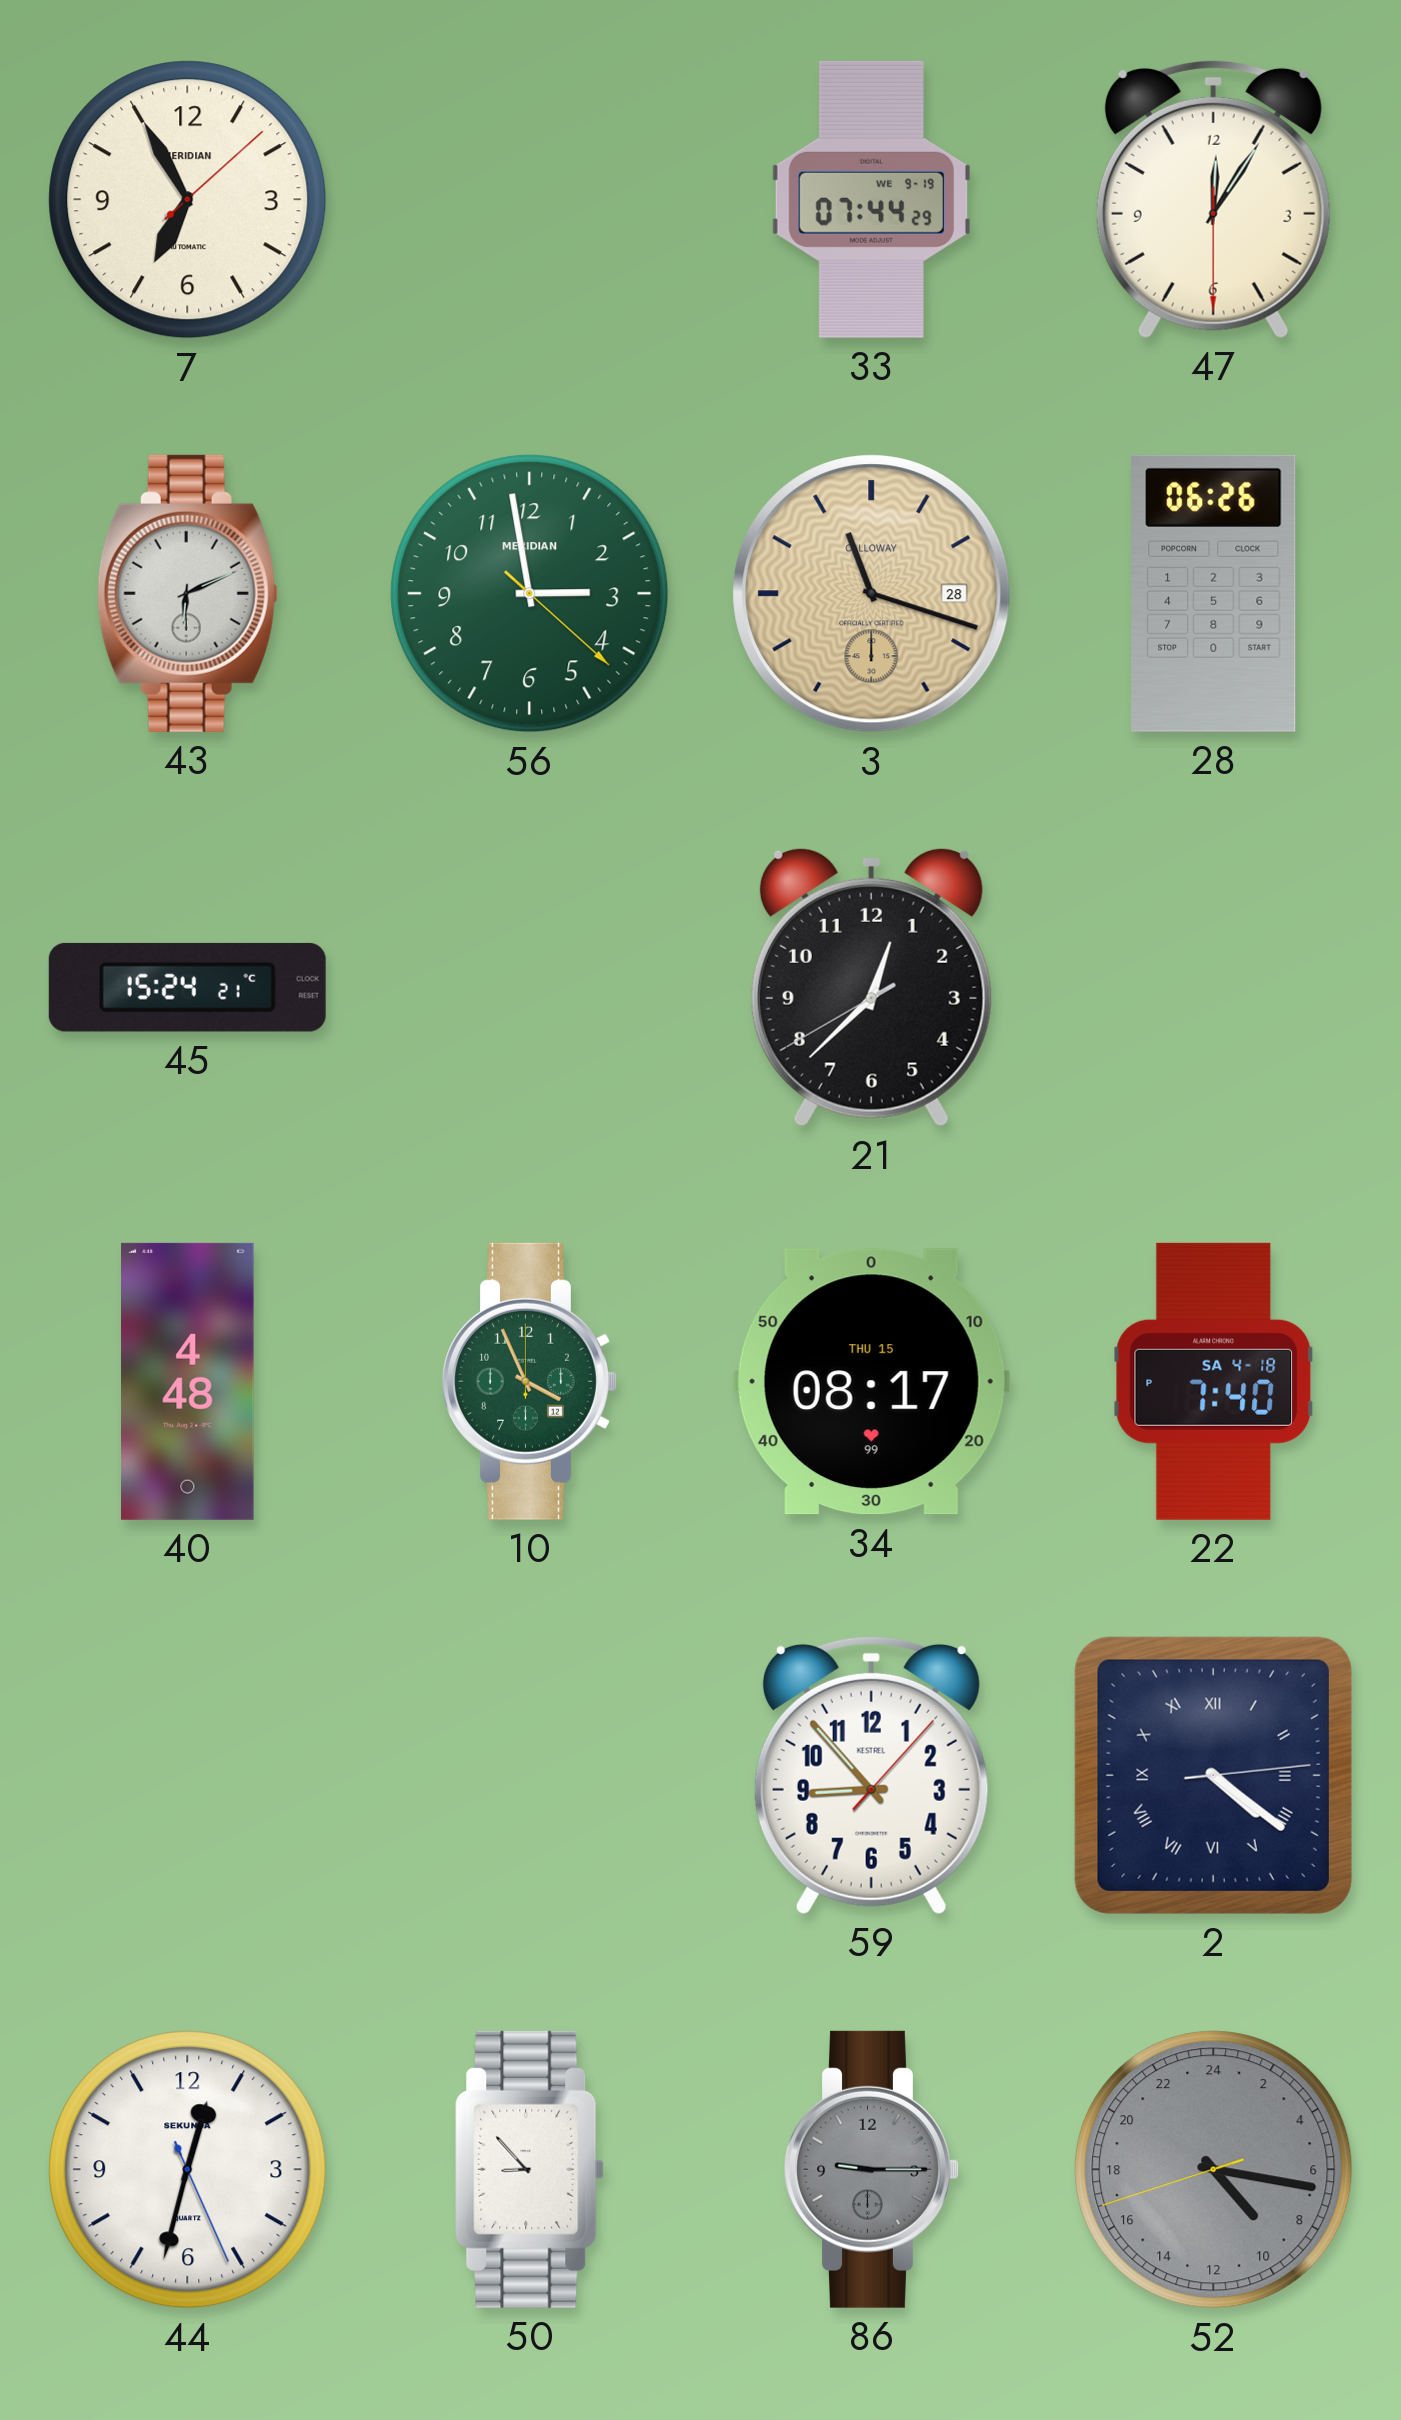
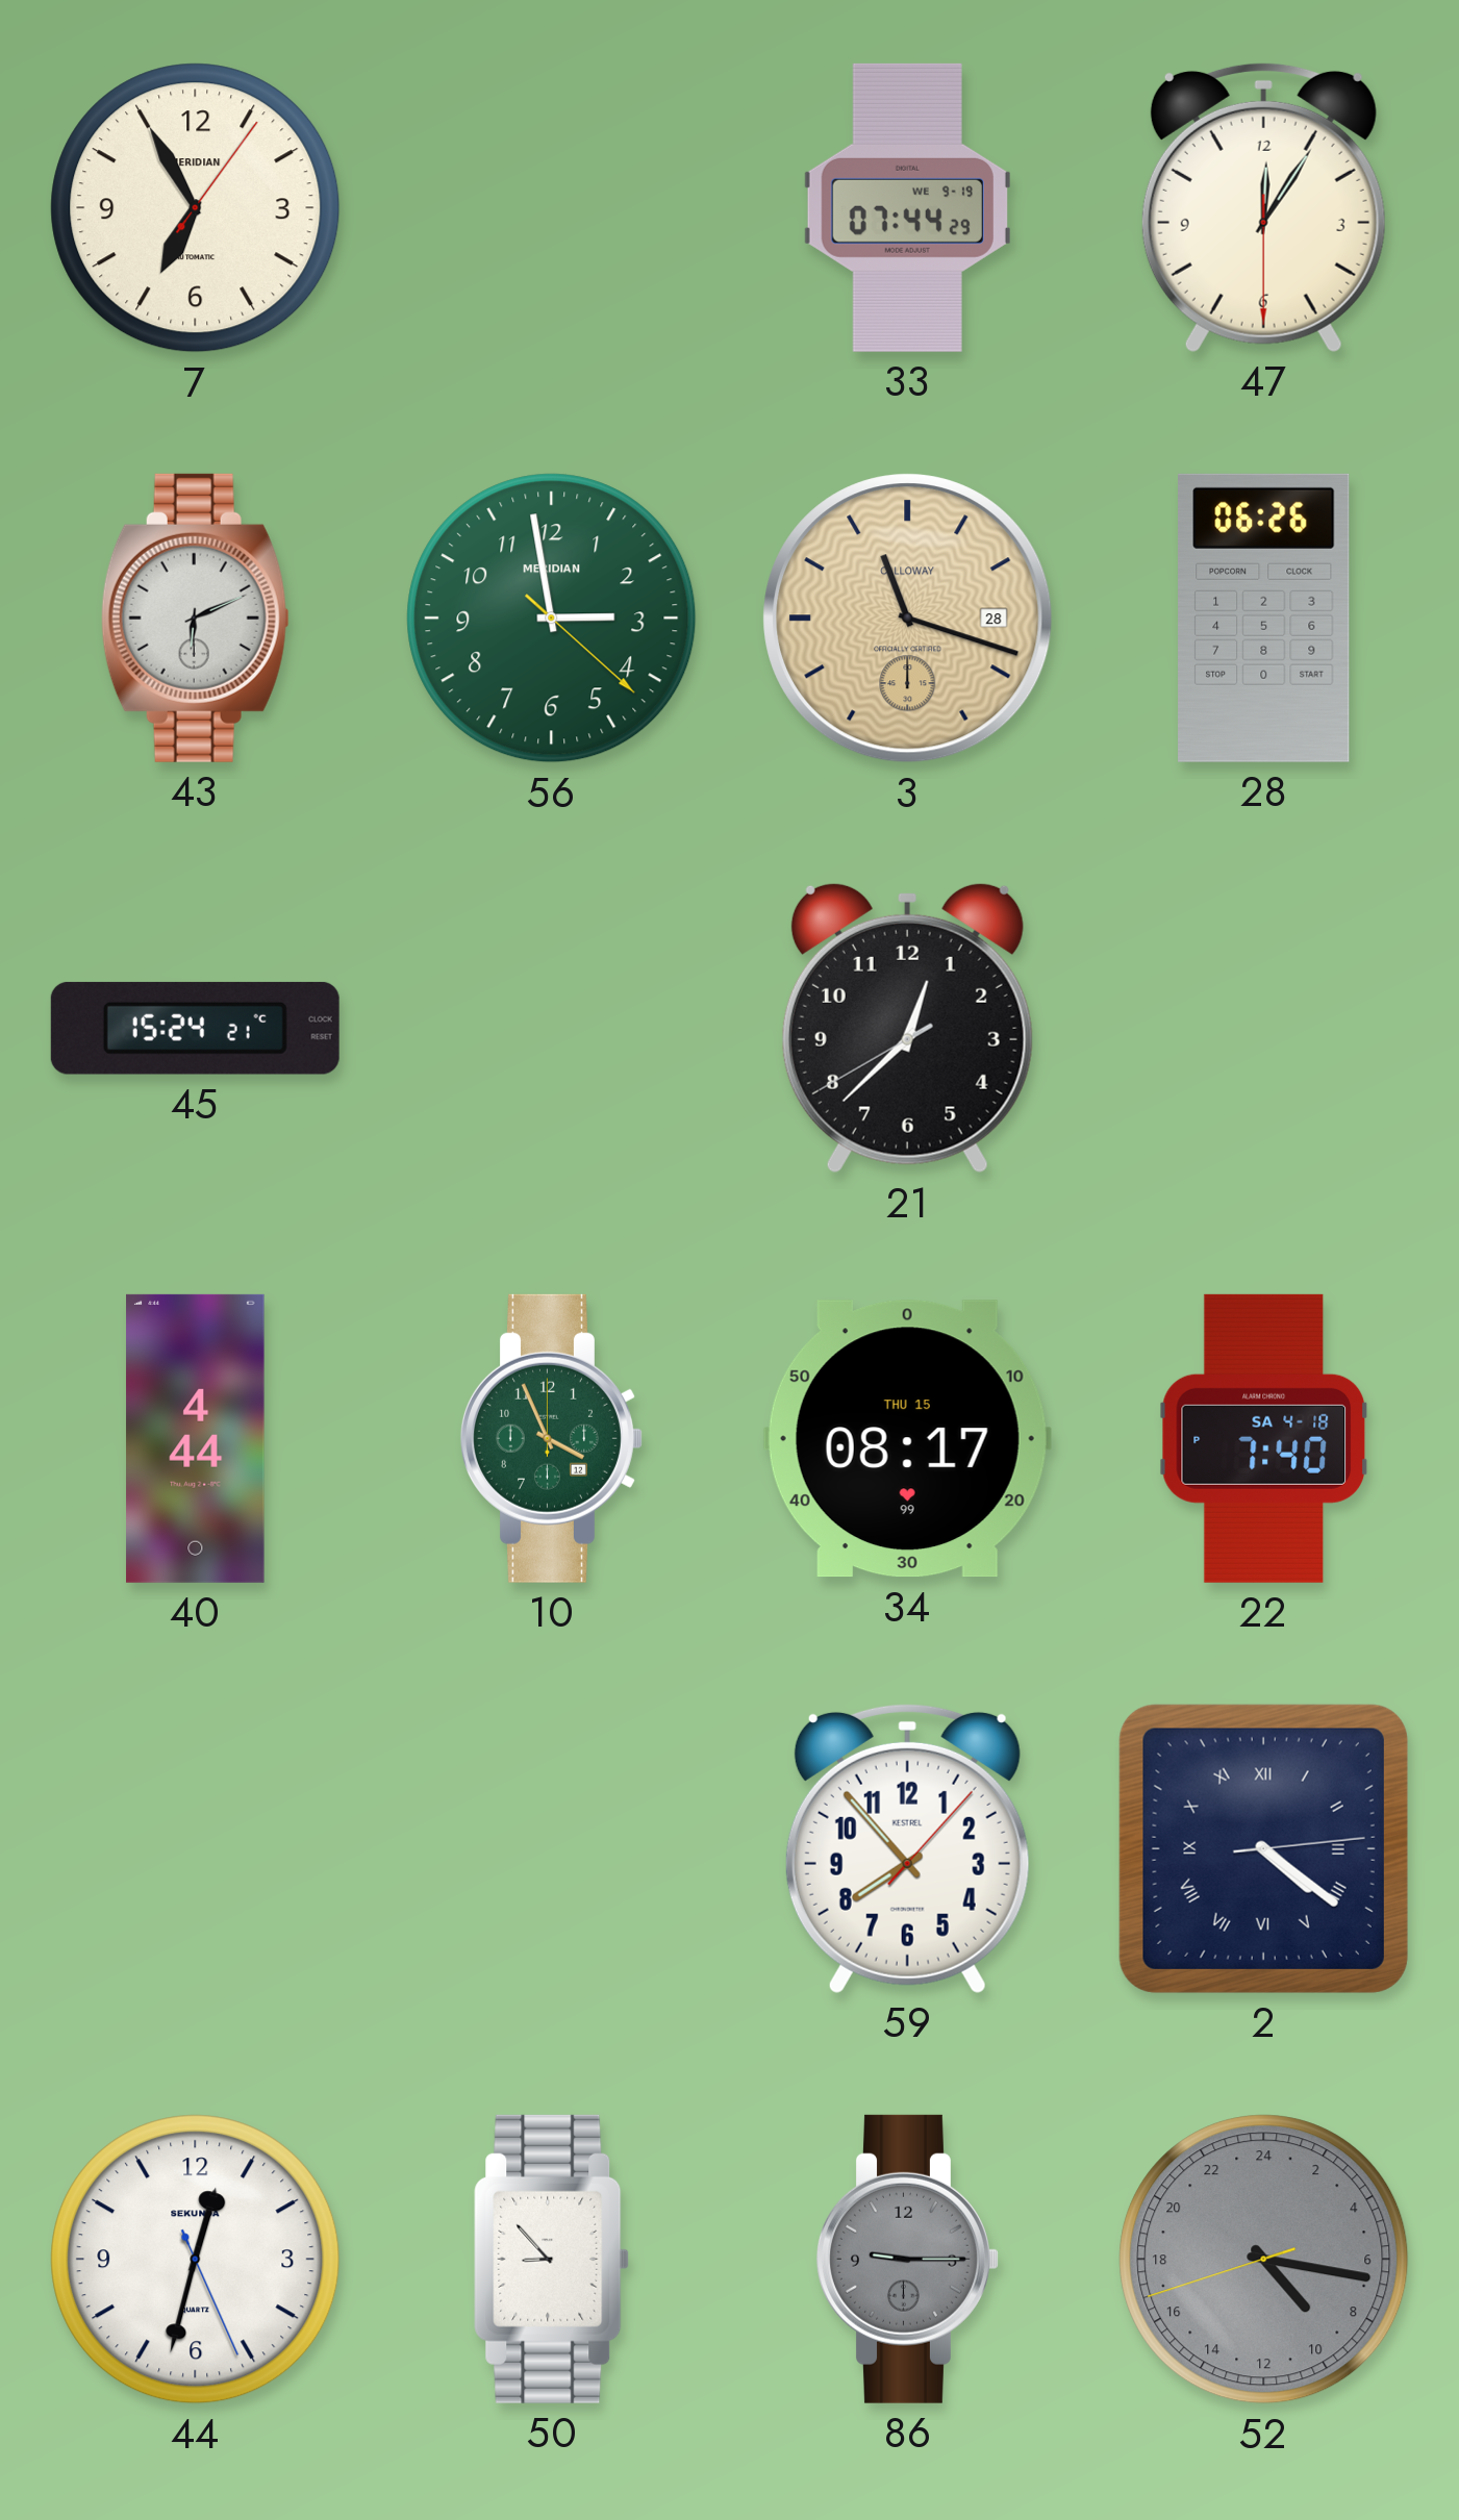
7: 6:55:08 -> 6:55:06 (196, 208)
40: 4:48 -> 4:44 (196, 1438)
59: 8:53 -> 7:53 (907, 1848)
